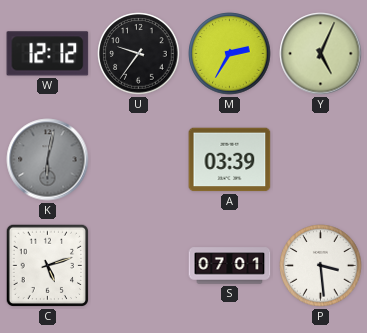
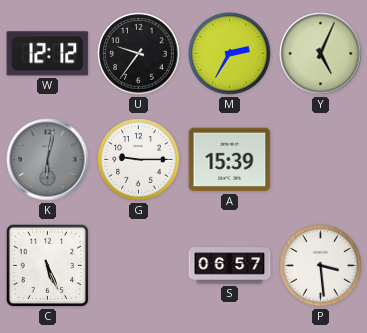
G: none -> 9:15 (139, 160)
A: 03:39 -> 15:39 (230, 160)
C: 5:12 -> 5:26 (48, 266)
S: 07:01 -> 06:57 (230, 266)
